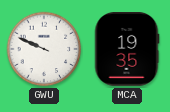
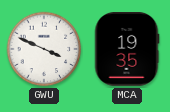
GWU: 9:49 -> 3:49 (44, 49)
